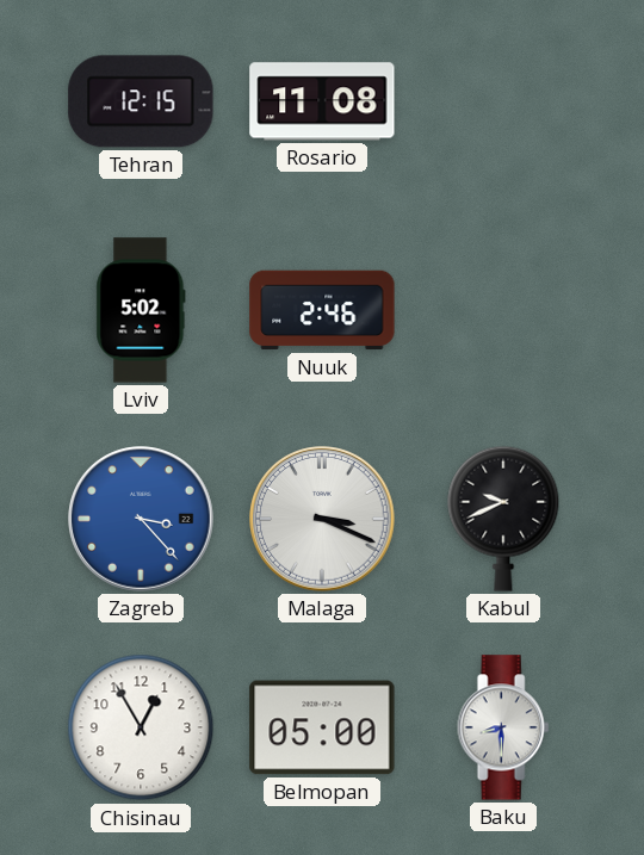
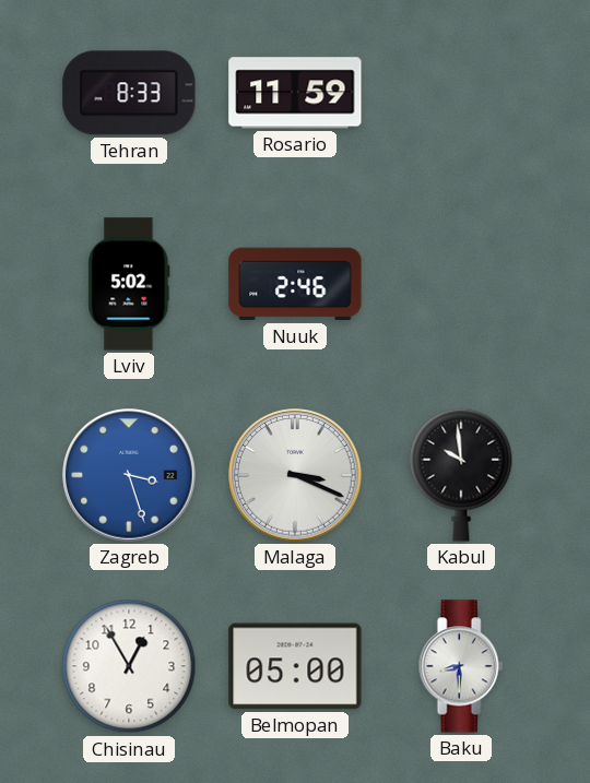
Tehran: 12:15 -> 8:33 (129, 93)
Rosario: 11:08 -> 11:59 (295, 93)
Zagreb: 3:23 -> 3:27 (129, 475)
Kabul: 9:41 -> 9:59 (461, 475)
